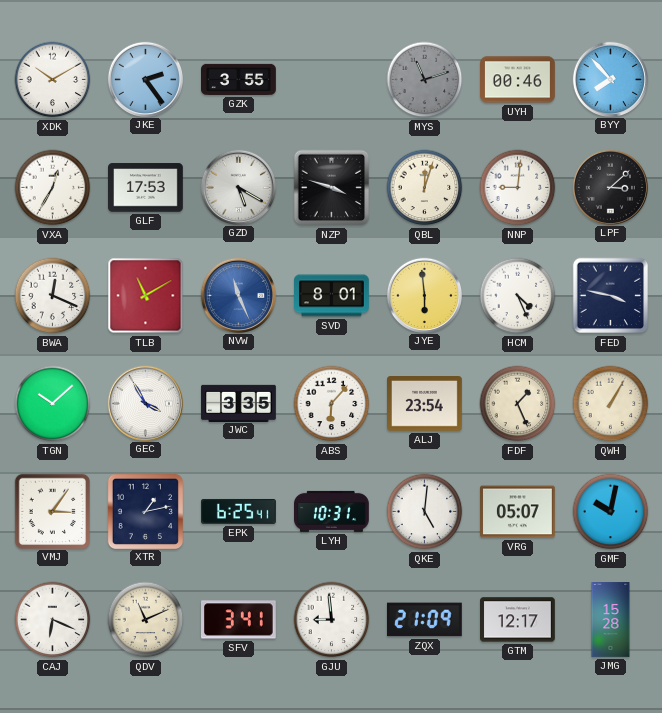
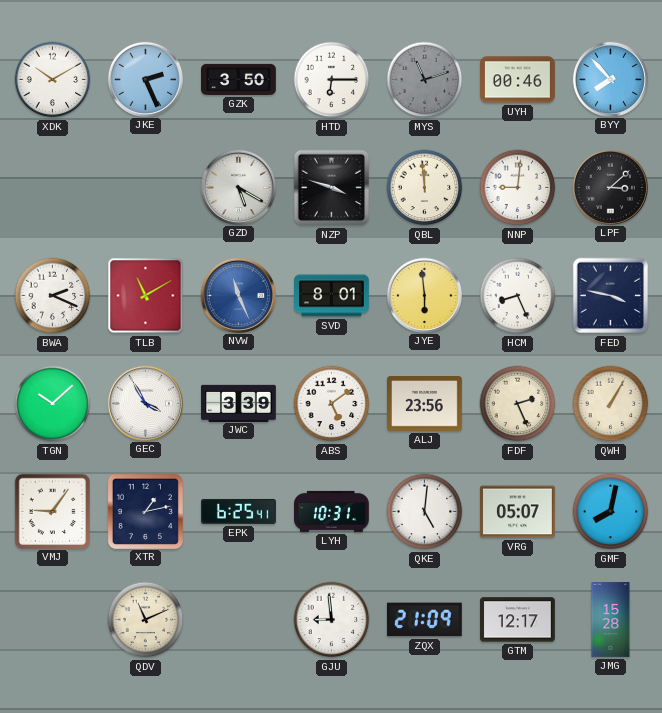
JKE: 2:24 -> 2:26 (145, 79)
GZK: 3:55 -> 3:50 (239, 79)
HTD: none -> 6:15 (332, 80)
VXA: 12:35 -> none (53, 188)
GLF: 17:53 -> none (146, 188)
QBL: 12:03 -> 11:59 (425, 188)
BWA: 12:19 -> 2:19 (53, 296)
HCM: 4:26 -> 8:26 (518, 296)
JWC: 3:35 -> 3:39 (239, 403)
ABS: 6:07 -> 5:09 (332, 404)
ALJ: 23:54 -> 23:56 (425, 404)
FDF: 1:26 -> 2:26 (518, 404)
VMJ: 3:06 -> 9:06 (52, 511)
GMF: 10:02 -> 8:02 (611, 512)
CAJ: 6:19 -> none (53, 620)
SFV: 3:41 -> none (239, 620)
